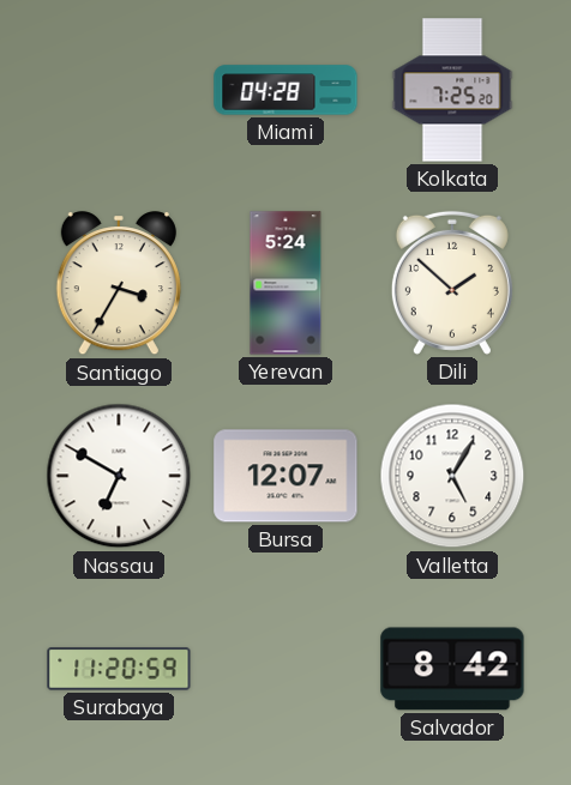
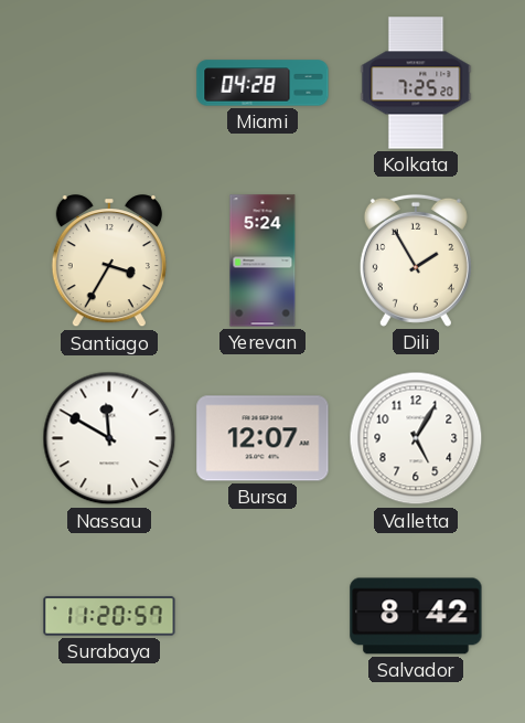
Dili: 1:52 -> 1:55 (416, 261)
Nassau: 6:50 -> 11:50 (109, 438)
Surabaya: 11:20:59 -> 11:20:57 (109, 616)
